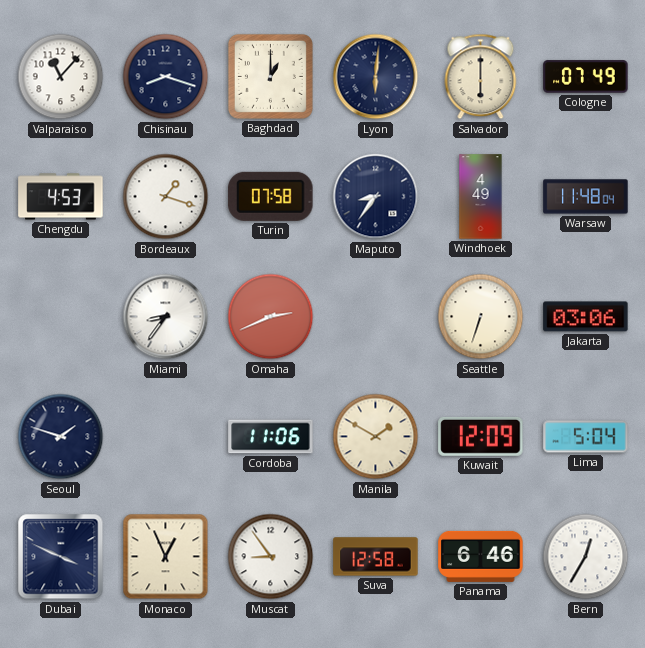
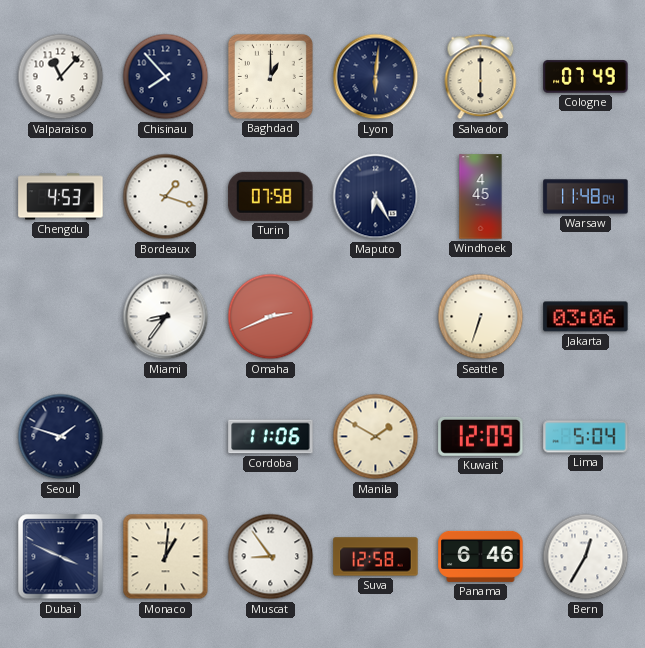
Chisinau: 8:18 -> 7:53 (166, 77)
Maputo: 8:36 -> 6:25 (376, 197)
Windhoek: 4:49 -> 4:45 (481, 197)
Monaco: 12:56 -> 1:01 (166, 557)
